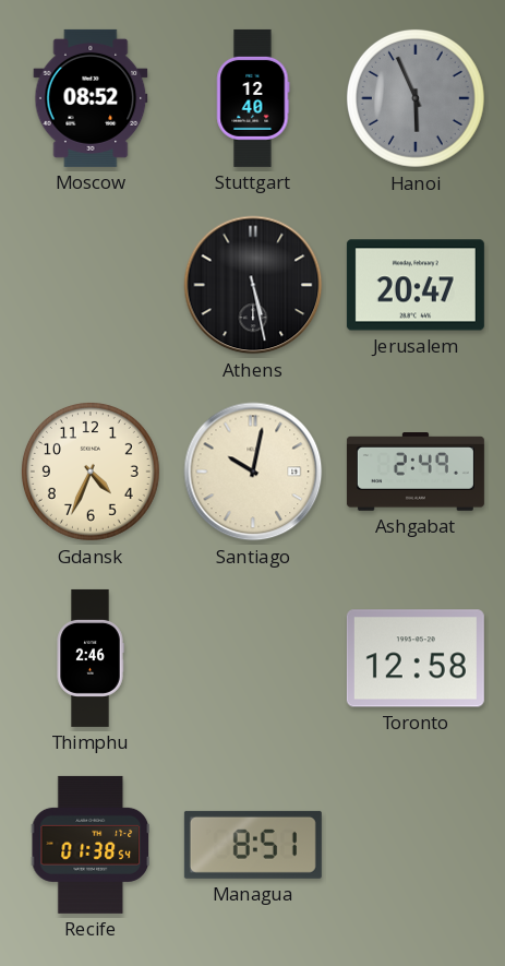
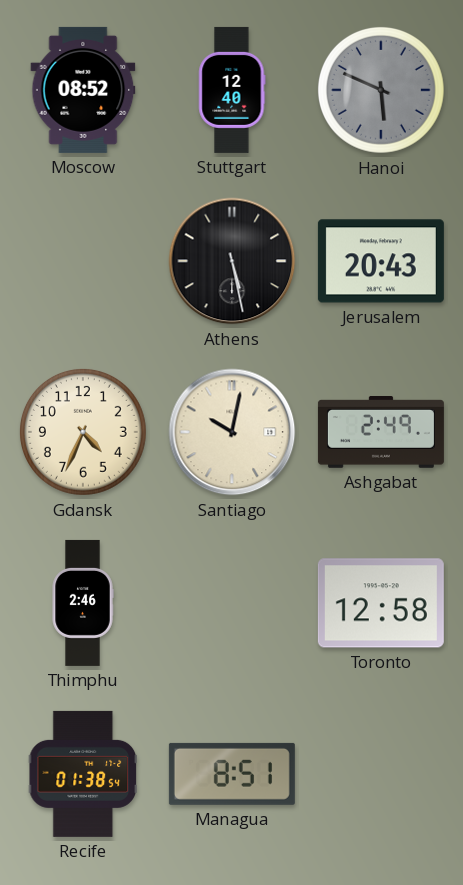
Hanoi: 5:56 -> 5:49 (381, 90)
Jerusalem: 20:47 -> 20:43 (381, 261)
